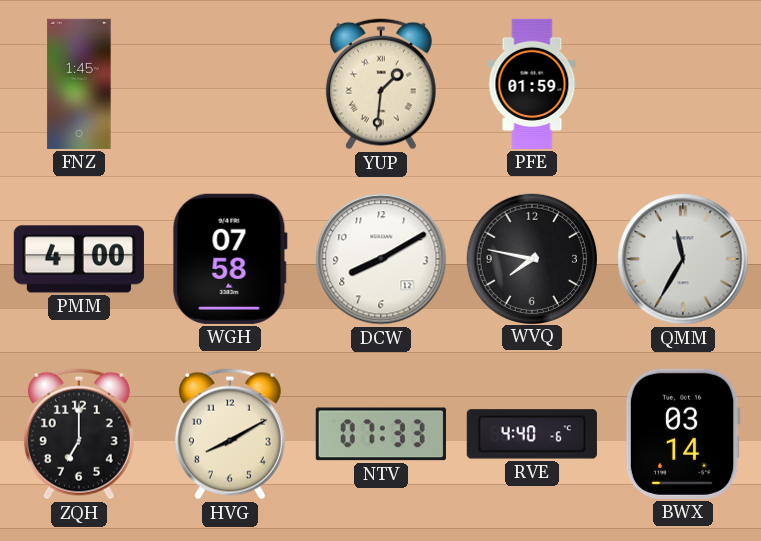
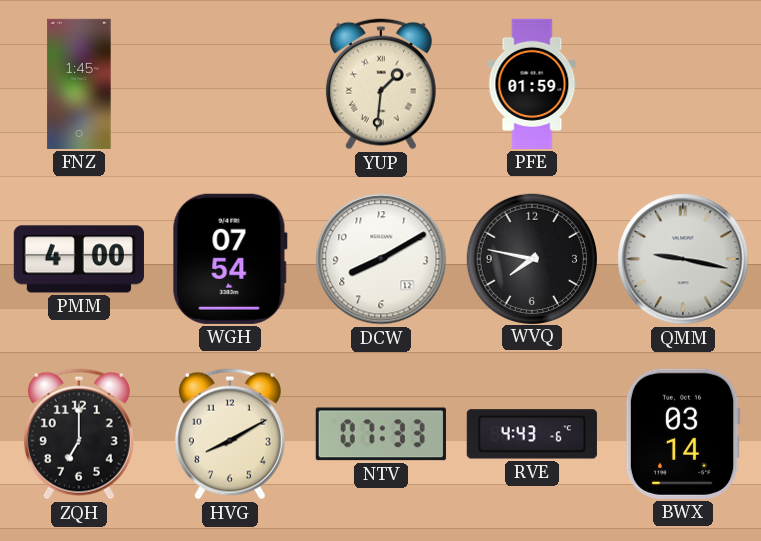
WGH: 07:58 -> 07:54 (230, 259)
QMM: 11:35 -> 9:17 (683, 259)
RVE: 4:40 -> 4:43 (532, 434)
